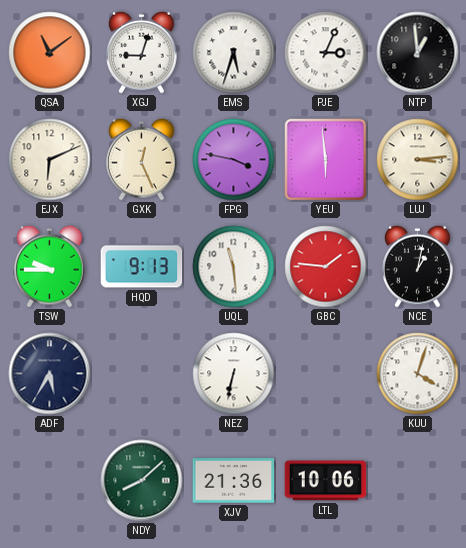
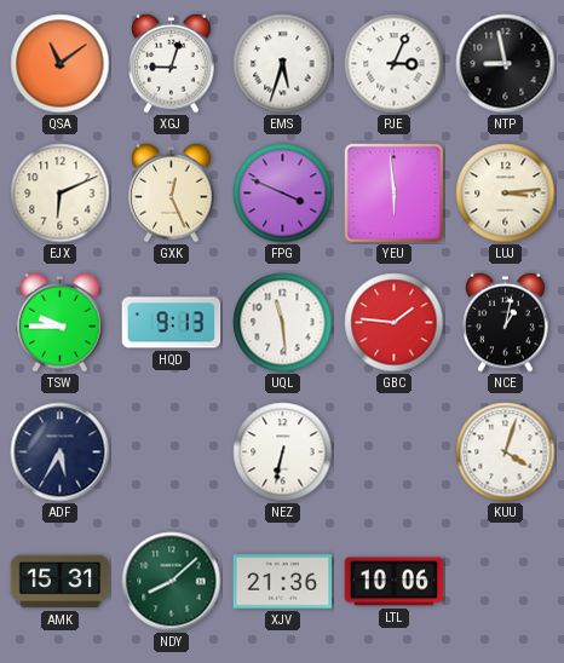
NTP: 12:59 -> 8:58 (506, 64)
FPG: 3:47 -> 3:49 (283, 194)
AMK: none -> 15:31 (61, 582)
